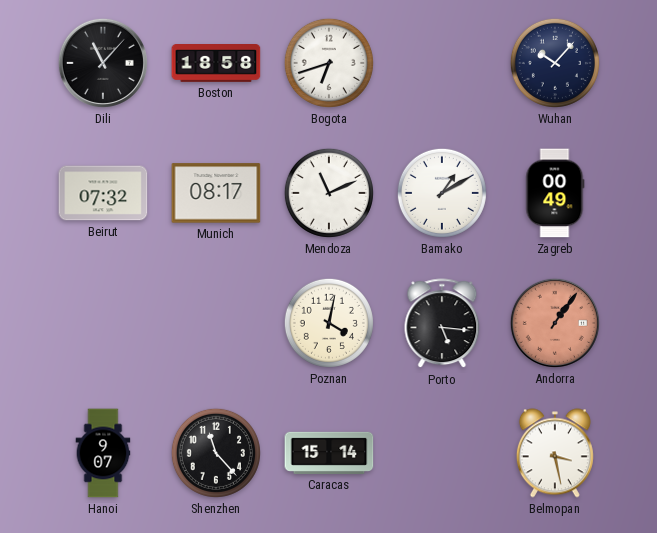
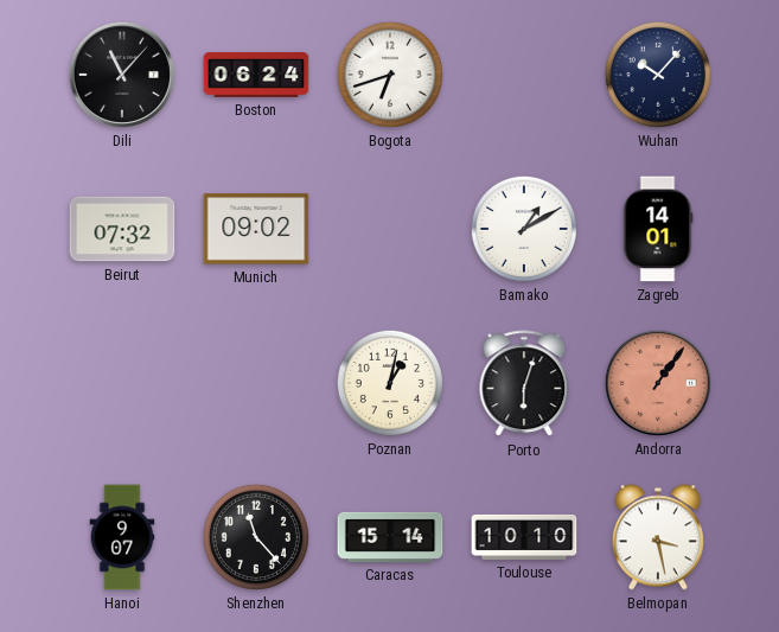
Boston: 18:58 -> 06:24 (256, 76)
Munich: 08:17 -> 09:02 (256, 229)
Mendoza: 11:11 -> none (329, 193)
Zagreb: 00:49 -> 14:01 (658, 229)
Poznan: 4:02 -> 1:02 (390, 383)
Porto: 5:16 -> 6:03 (524, 384)
Toulouse: none -> 10:10 (524, 537)
